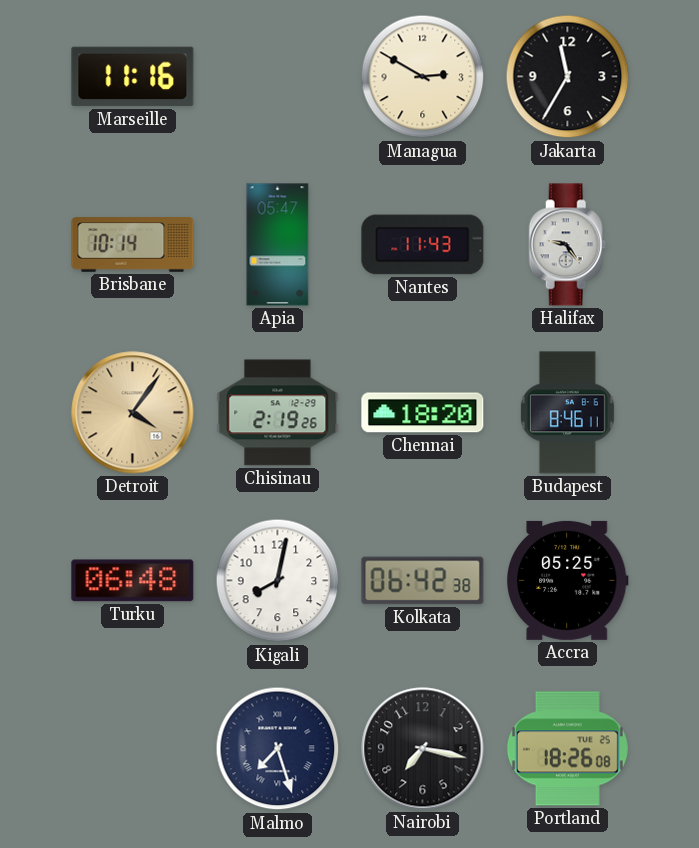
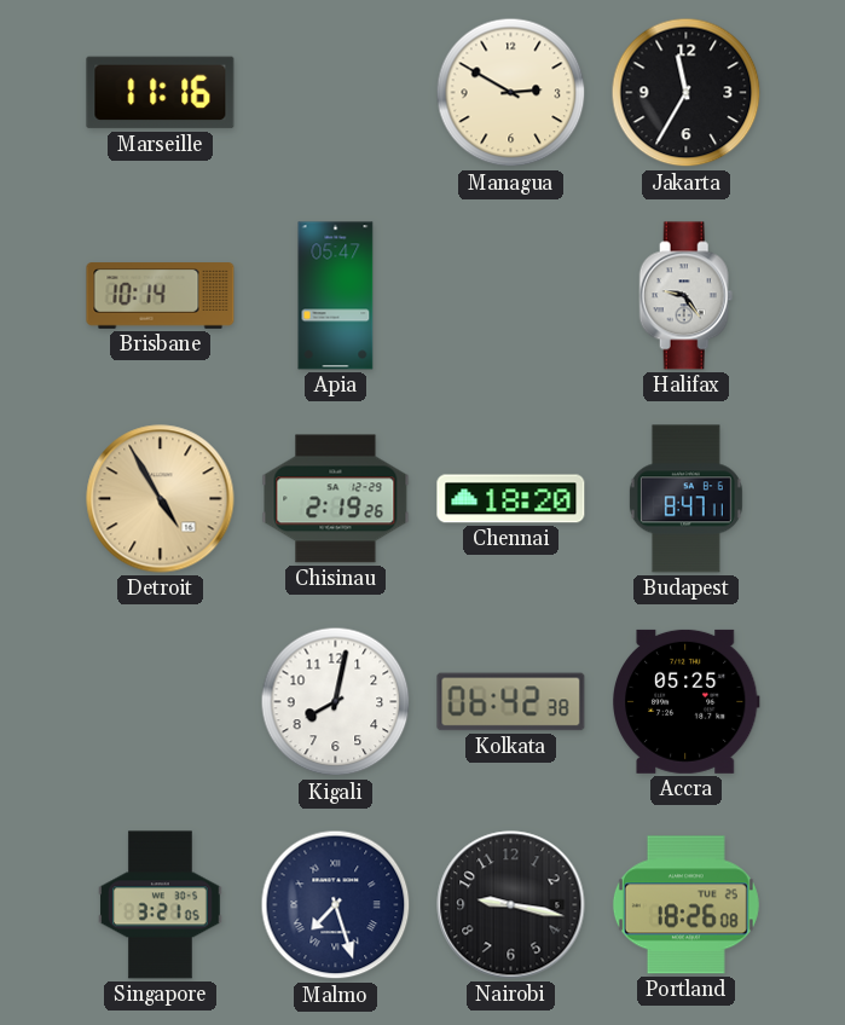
Nantes: 11:43 -> none (423, 245)
Detroit: 4:06 -> 4:55 (161, 499)
Budapest: 8:46 -> 8:47 (685, 499)
Turku: 06:48 -> none (133, 581)
Singapore: none -> 3:21 (161, 905)
Nairobi: 7:17 -> 9:17 (511, 905)
